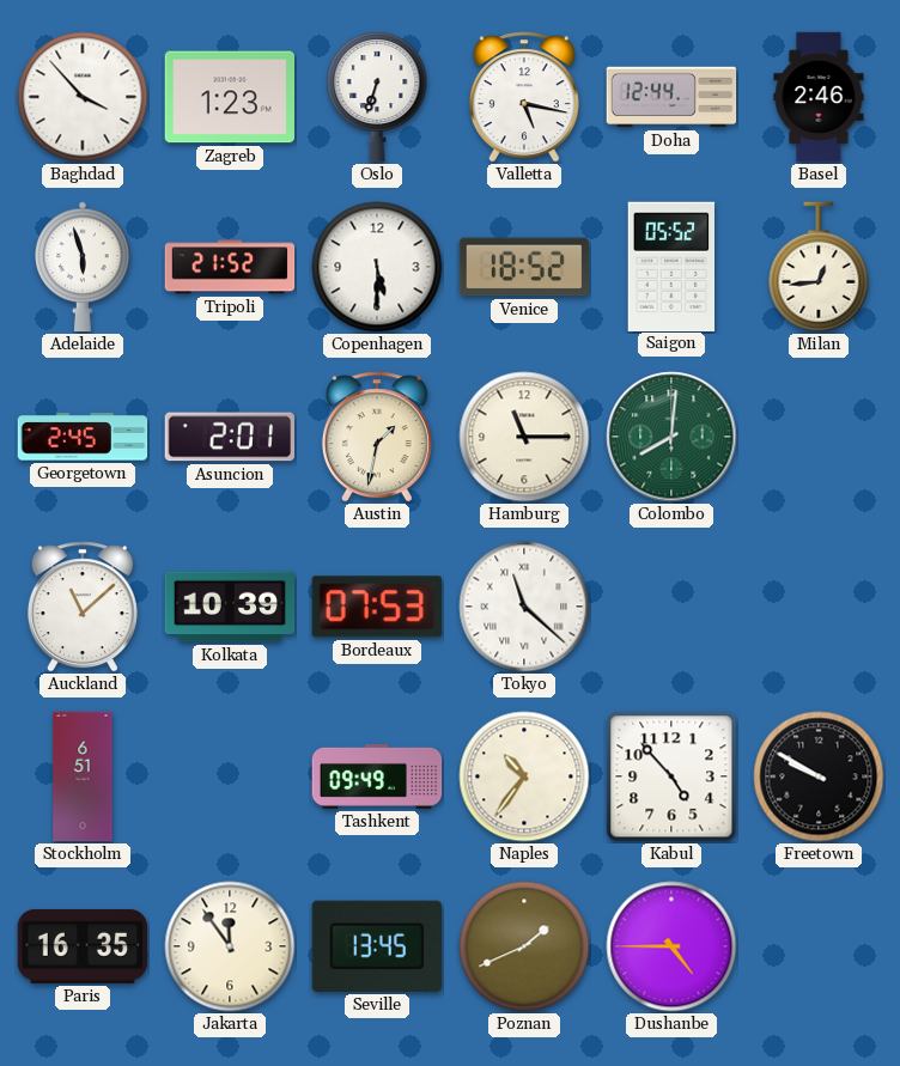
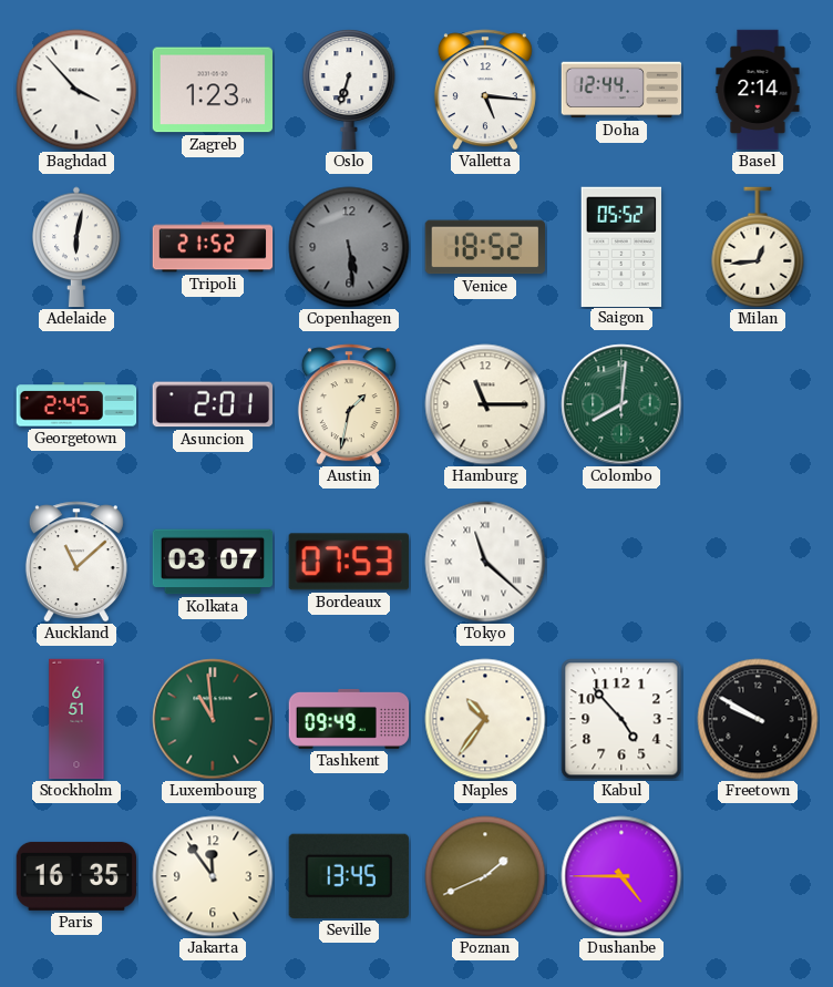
Valletta: 5:17 -> 5:16 (485, 90)
Basel: 2:46 -> 2:14 (758, 90)
Adelaide: 5:57 -> 6:02 (76, 247)
Copenhagen: 5:30 -> 5:29 (349, 247)
Copenhagen dial: white -> grey (349, 247)
Kolkata: 10:39 -> 03:07 (213, 562)
Luxembourg: none -> 10:59 (213, 719)
